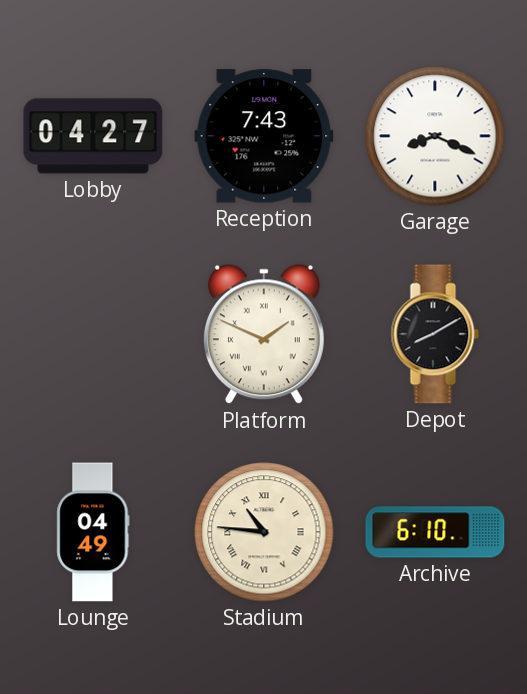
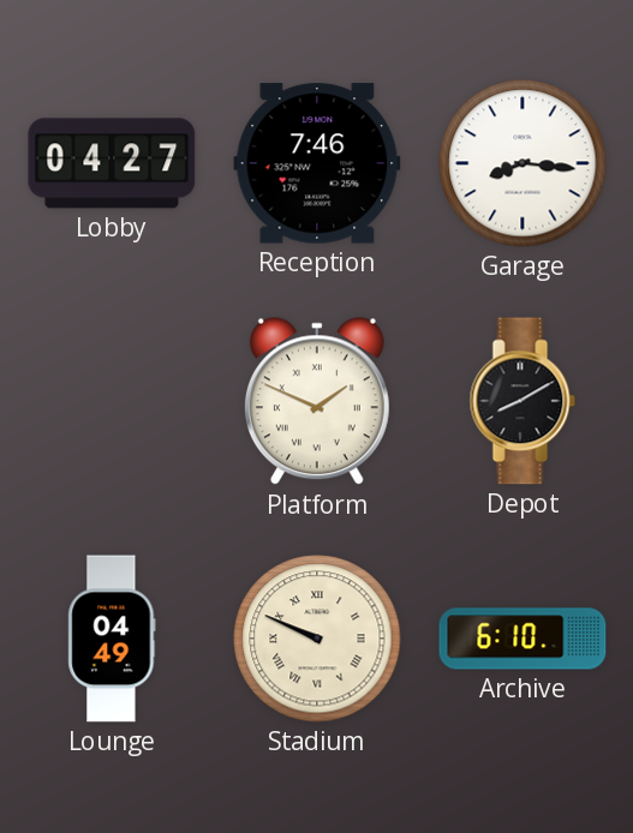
Reception: 7:43 -> 7:46 (317, 163)
Garage: 8:19 -> 8:16 (522, 163)
Stadium: 10:46 -> 9:49 (317, 639)
